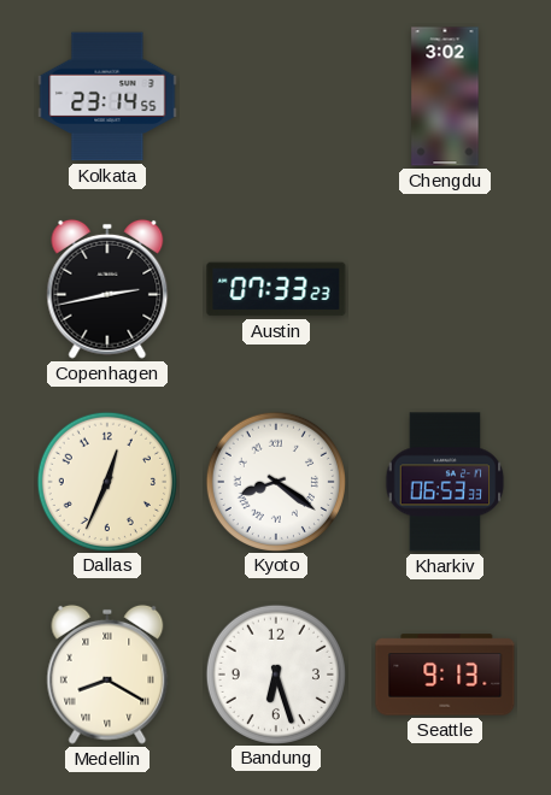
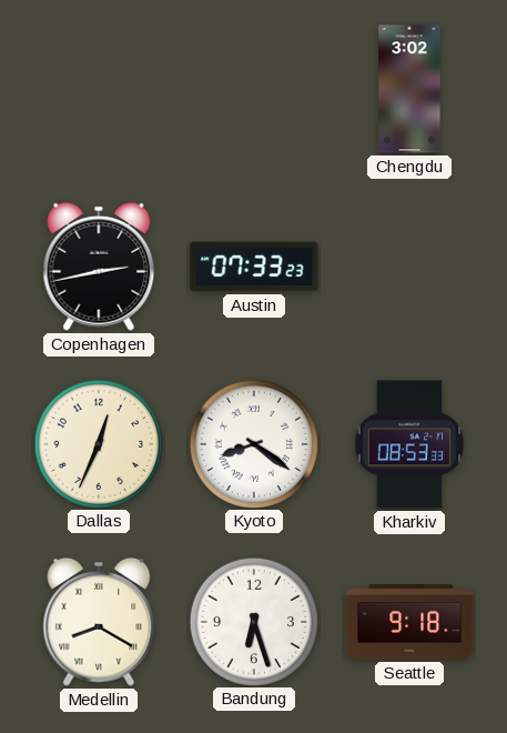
Kolkata: 23:14 -> none (107, 96)
Kharkiv: 06:53 -> 08:53 (409, 444)
Seattle: 9:13 -> 9:18 (409, 622)
